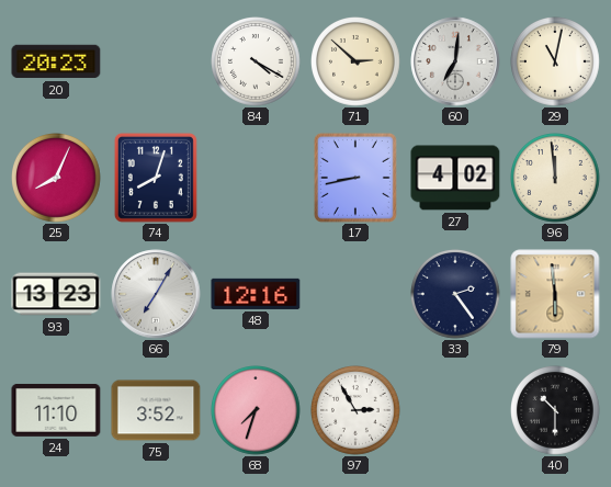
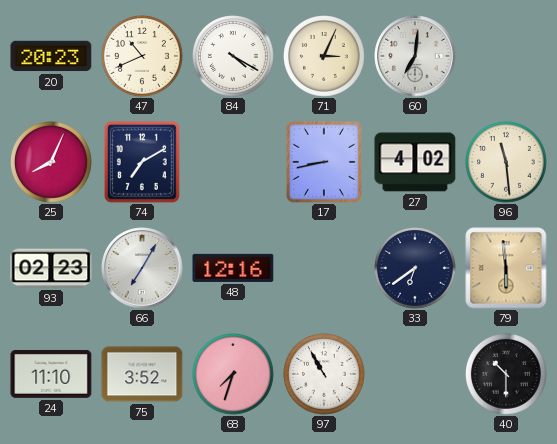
47: none -> 10:41 (143, 57)
71: 2:52 -> 3:04 (325, 57)
29: 11:02 -> none (556, 63)
74: 8:03 -> 7:10 (142, 162)
96: 11:59 -> 11:29 (507, 163)
93: 13:23 -> 02:23 (51, 268)
33: 2:24 -> 6:39 (416, 269)
97: 2:55 -> 10:55 (325, 375)
